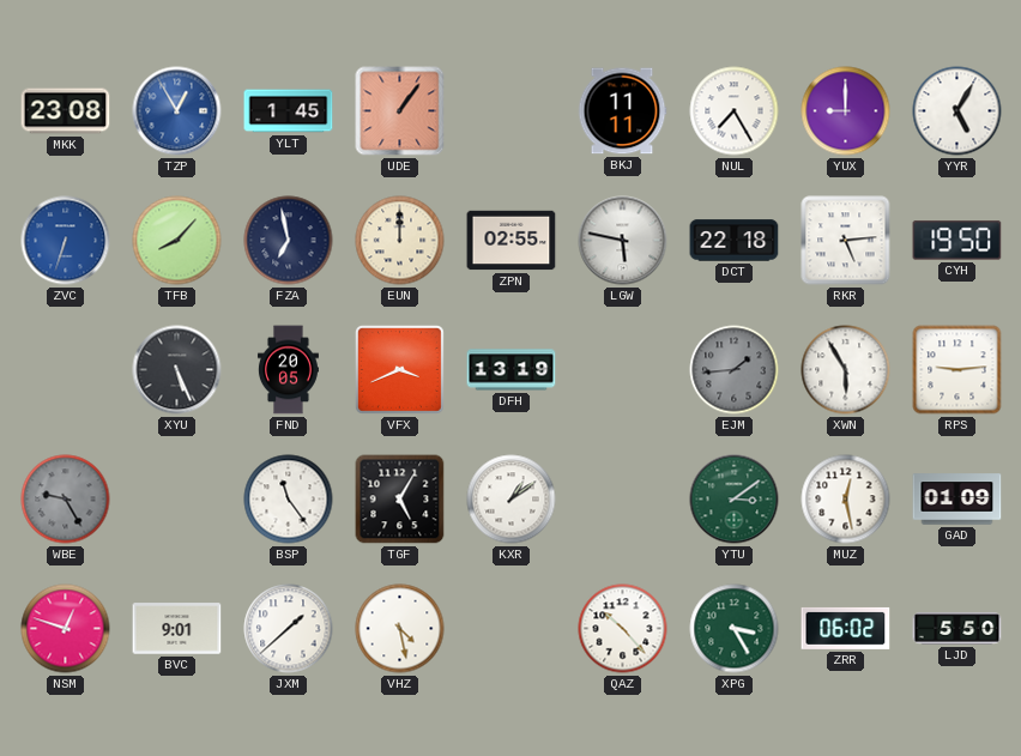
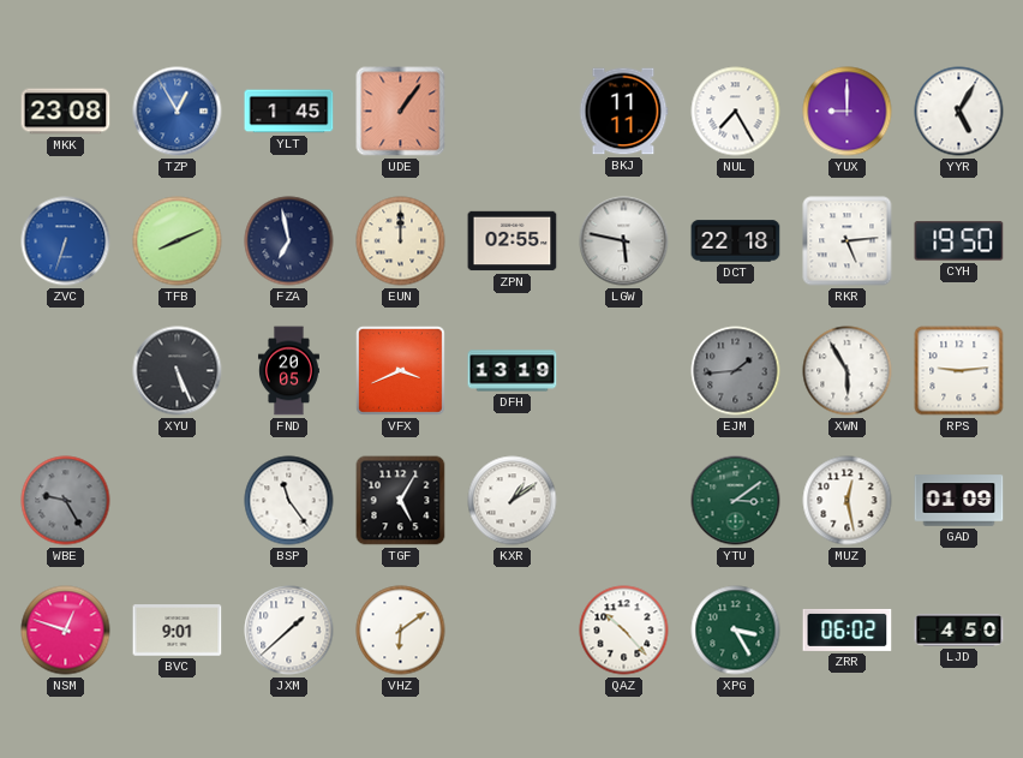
TFB: 8:07 -> 8:11 (178, 241)
VHZ: 4:28 -> 6:09 (401, 631)
LJD: 5:50 -> 4:50 (959, 631)
